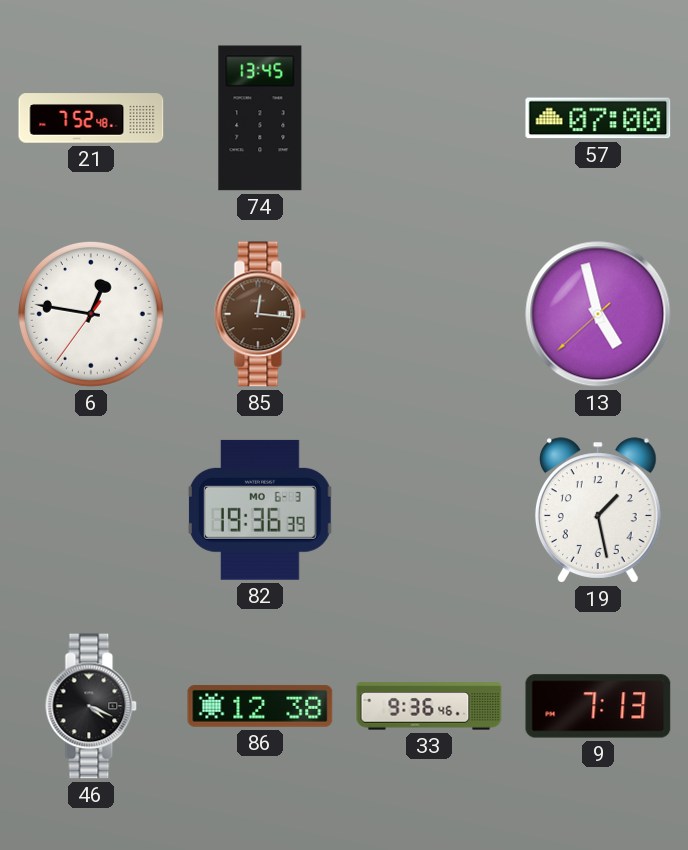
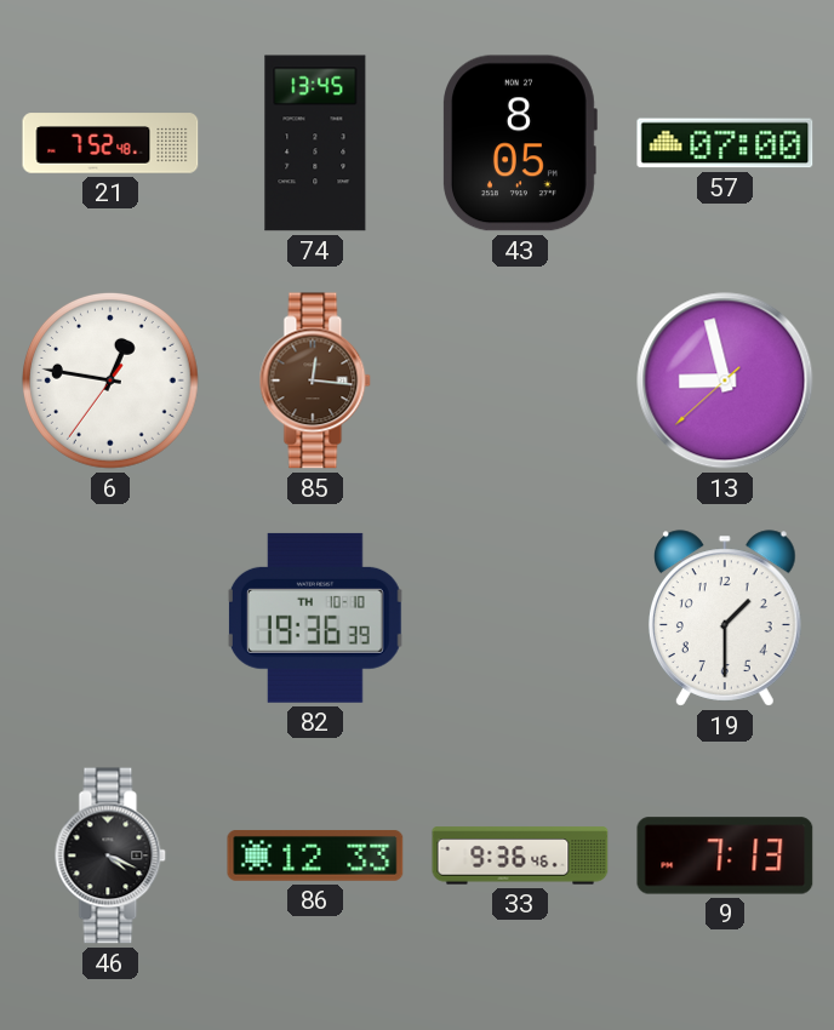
43: none -> 8:05 (520, 143)
13: 4:57 -> 8:57 (725, 380)
82 date: MO 6-3 -> TH 10-10 (315, 618)
19: 1:28 -> 1:30 (725, 618)
86: 12:38 -> 12:33 (315, 856)
